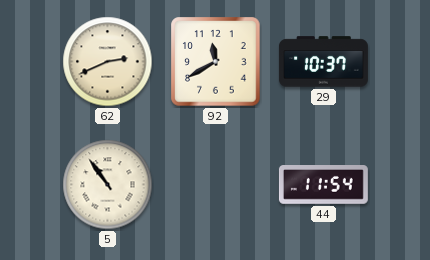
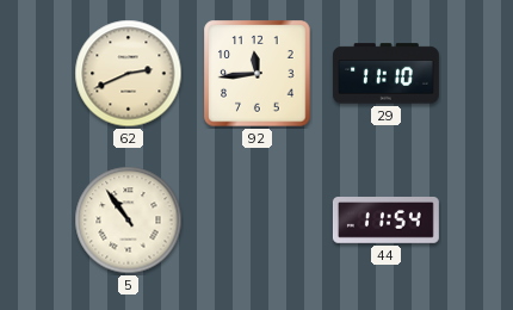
92: 11:40 -> 11:44 (258, 74)
29: 10:37 -> 11:10 (385, 74)
